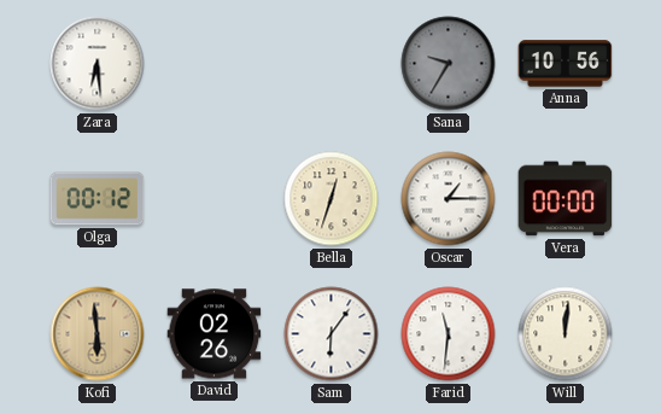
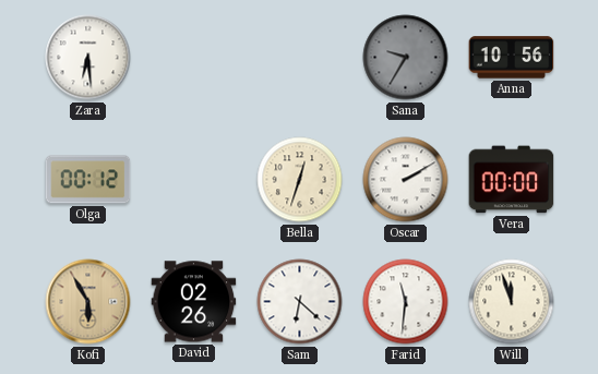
Oscar: 1:15 -> 2:10 (406, 180)
Kofi: 5:59 -> 5:55 (88, 302)
Sam: 6:06 -> 6:22 (300, 302)
Will: 12:01 -> 11:57 (512, 302)
